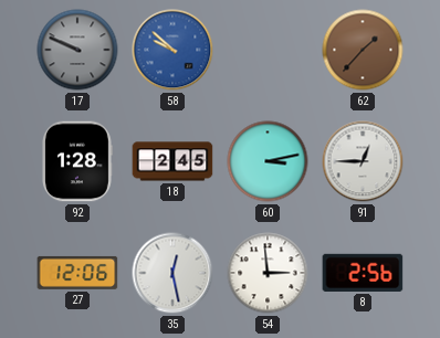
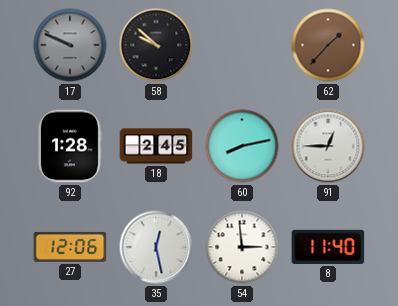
58 dial: blue -> black (156, 45)
60: 3:13 -> 8:13 (242, 146)
8: 2:56 -> 11:40 (328, 247)
